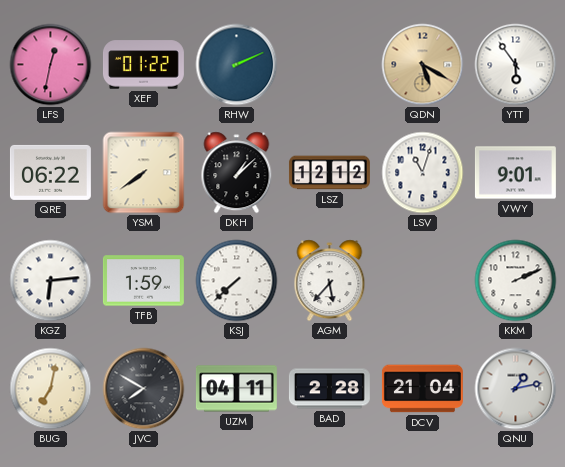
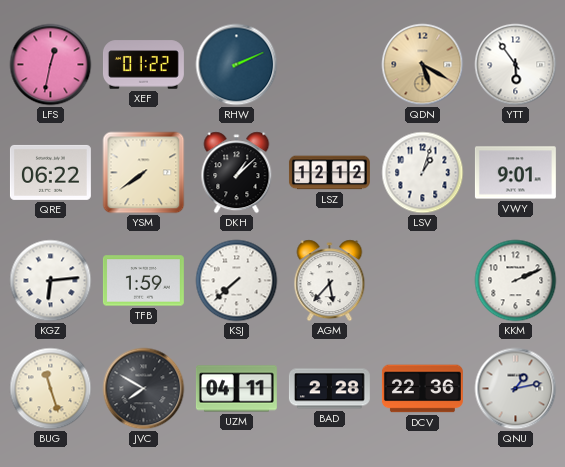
LSV: 11:03 -> 1:03 (423, 173)
BUG: 7:02 -> 11:27 (51, 389)
DCV: 21:04 -> 22:36 (422, 389)
